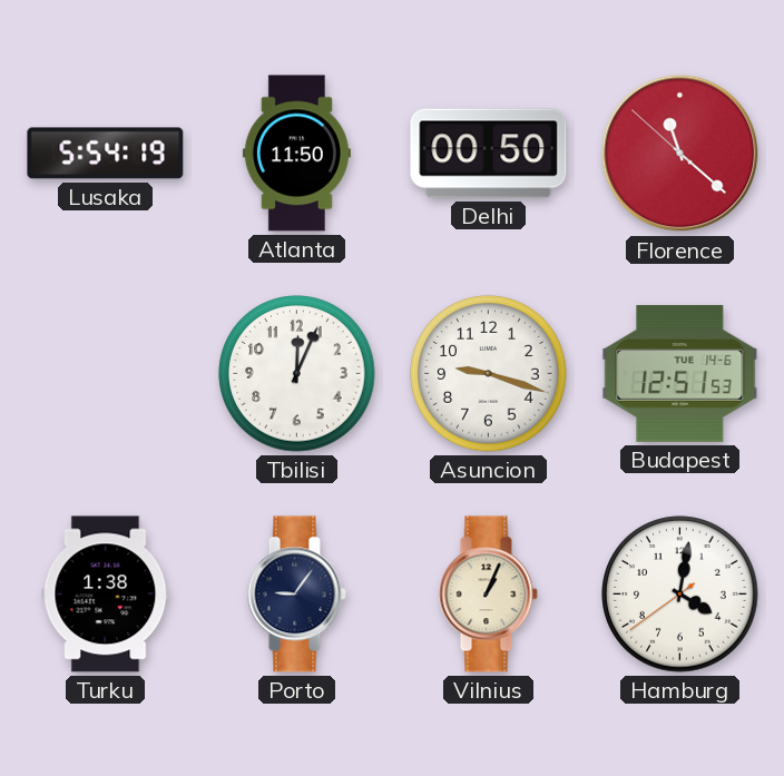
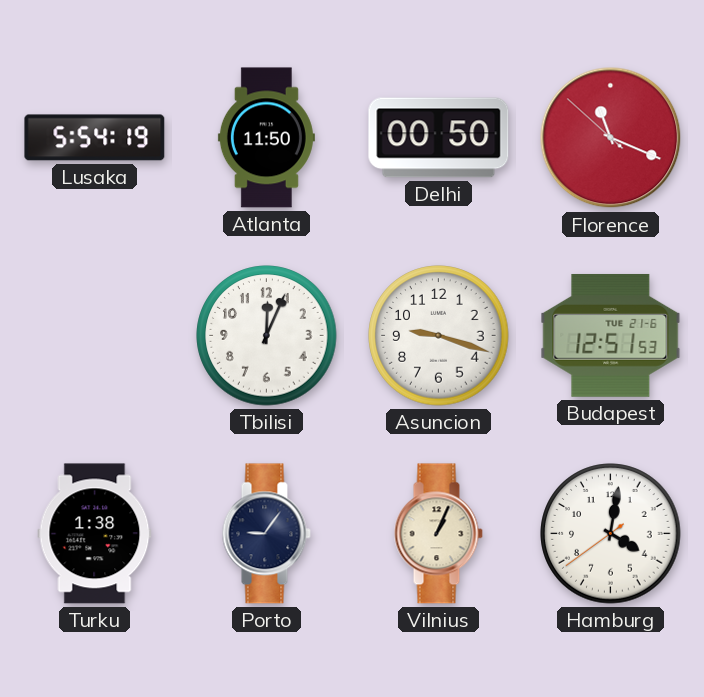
Florence: 11:21 -> 11:18 (611, 138)
Budapest date: TUE 14-6 -> TUE 21-6 (611, 335)
